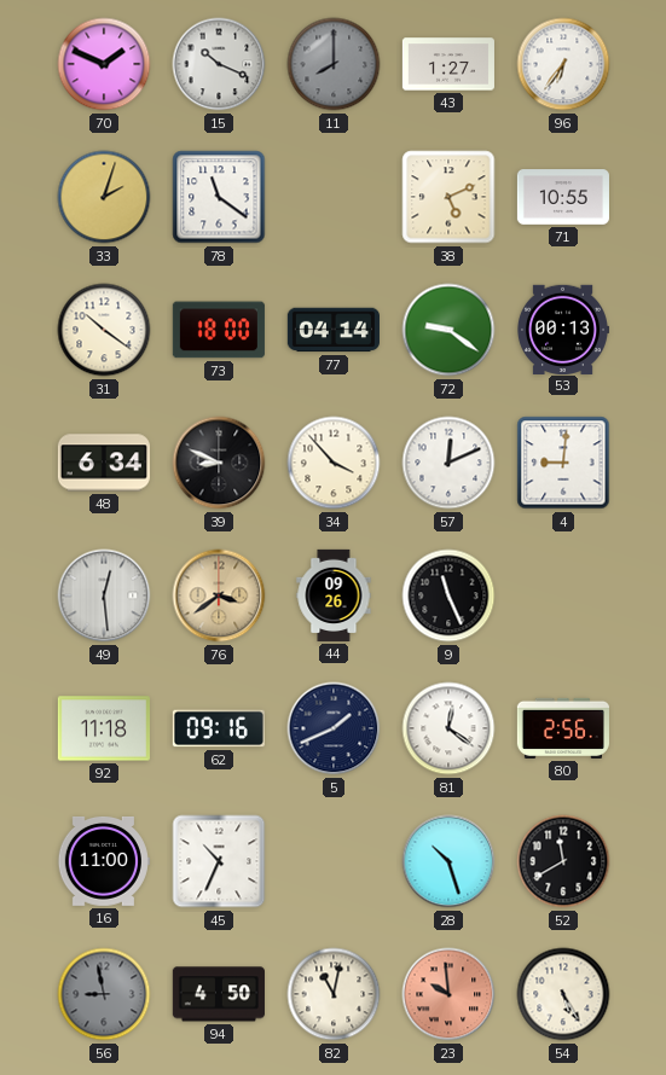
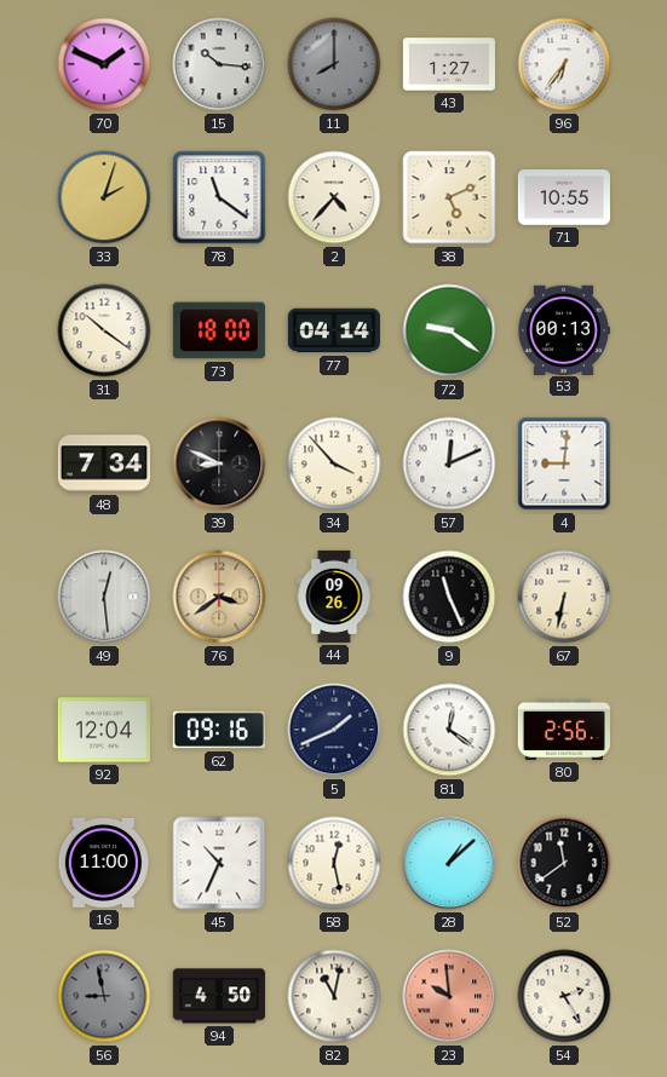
15: 10:19 -> 10:16 (219, 64)
2: none -> 4:37 (334, 197)
48: 6:34 -> 7:34 (104, 463)
67: none -> 6:32 (564, 597)
92: 11:18 -> 12:04 (104, 730)
58: none -> 12:28 (334, 863)
28: 10:27 -> 1:08 (449, 863)
52: 11:40 -> 11:39 (564, 863)
54: 5:25 -> 2:25 (564, 996)
